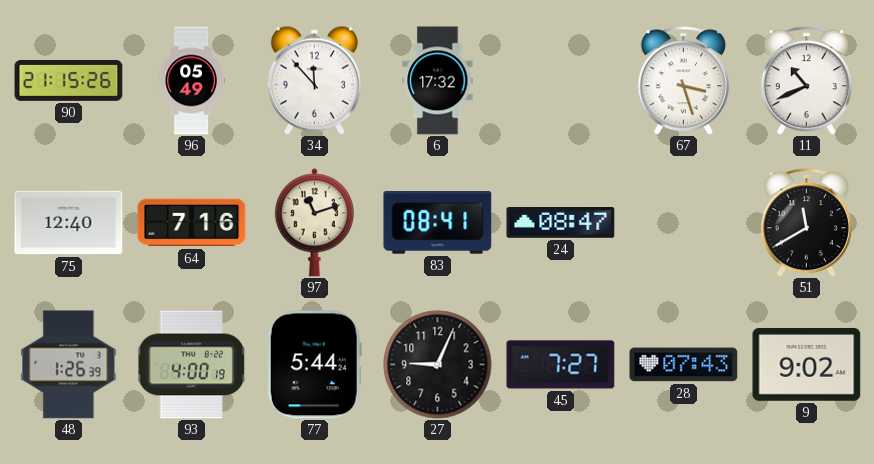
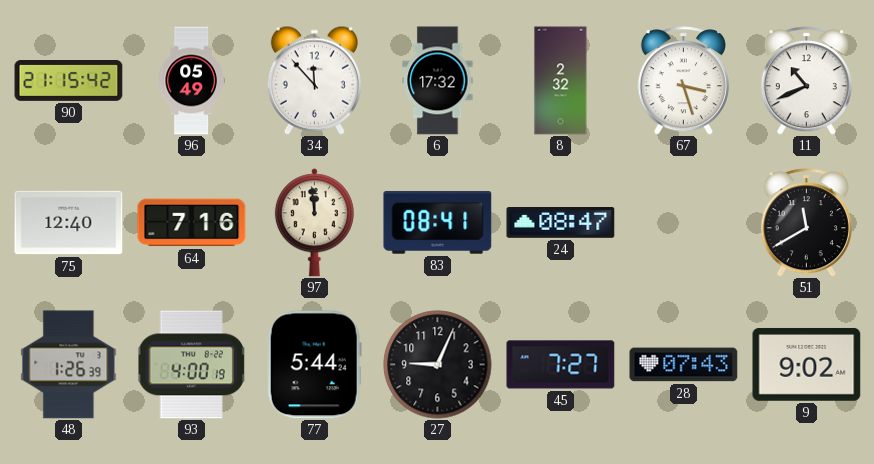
90: 21:15:26 -> 21:15:42 (69, 81)
8: none -> 2:32 (561, 81)
97: 11:12 -> 11:59 (314, 223)
